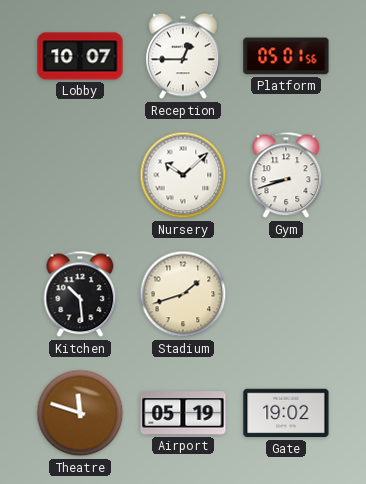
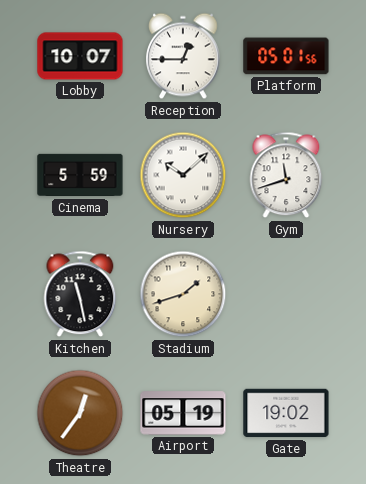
Cinema: none -> 5:59 (80, 175)
Gym: 8:42 -> 11:42 (286, 175)
Kitchen: 10:29 -> 11:28 (80, 294)
Theatre: 11:48 -> 12:36 (80, 413)
